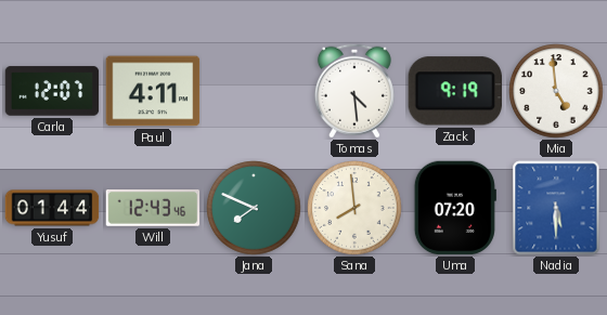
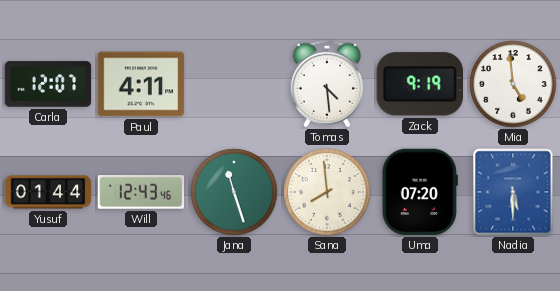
Jana: 7:49 -> 11:27 (234, 192)
